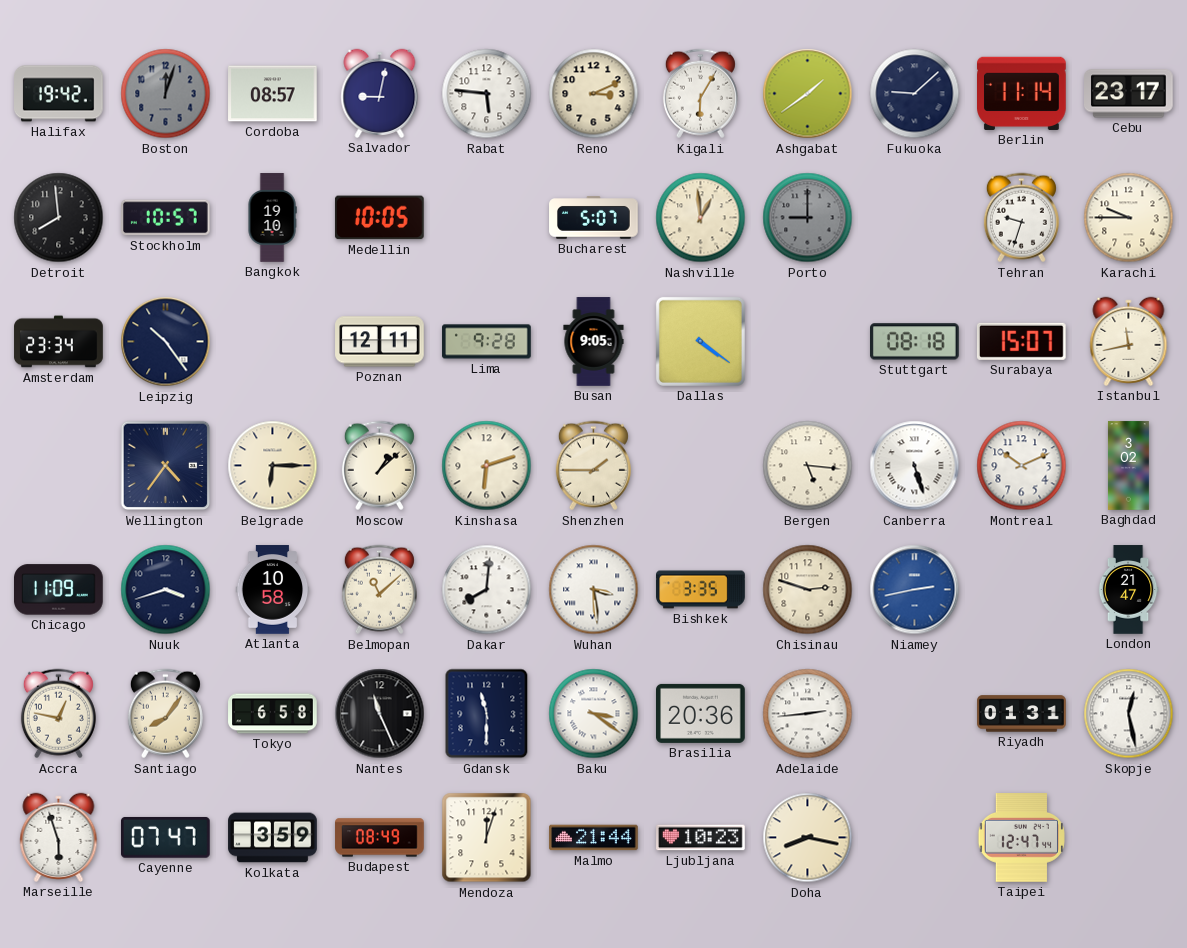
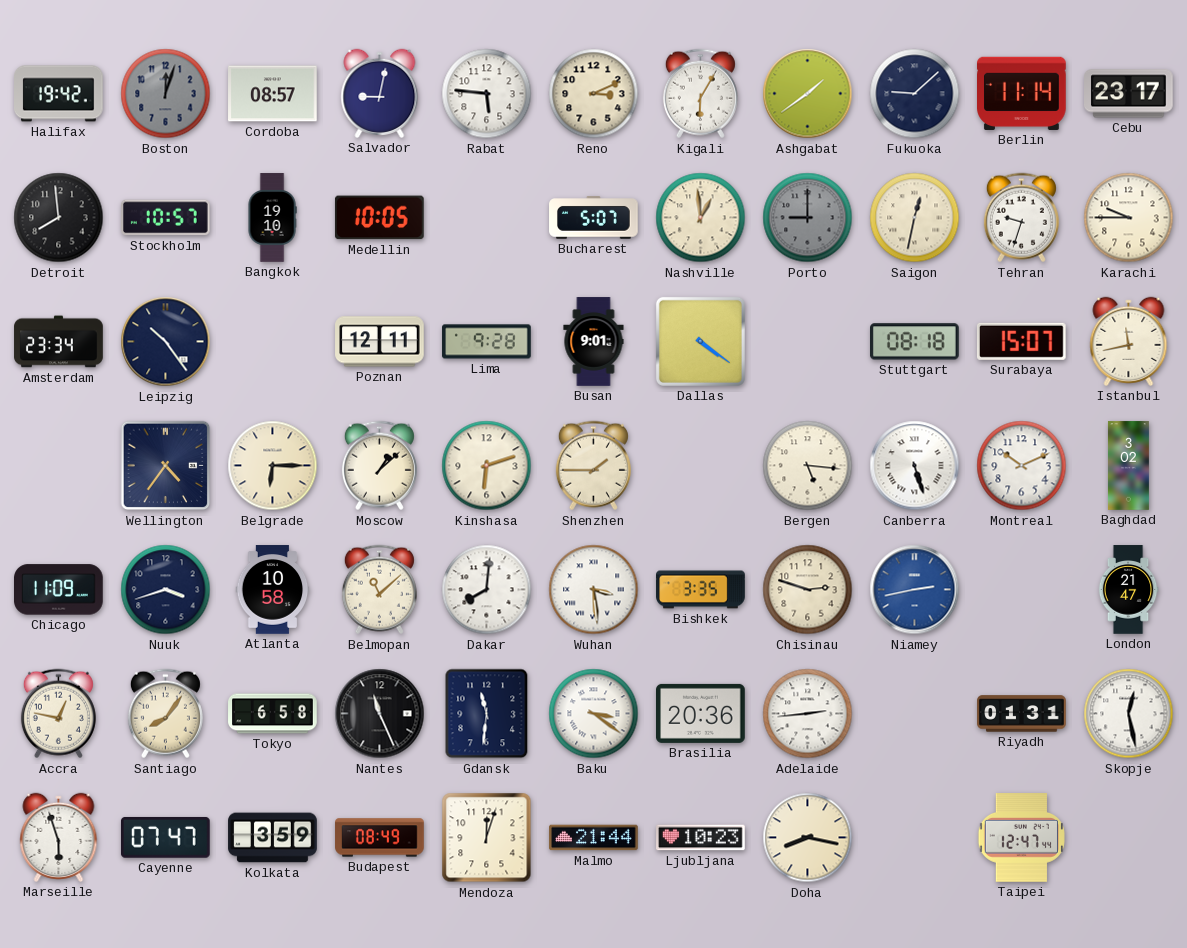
Saigon: none -> 12:32 (915, 218)
Busan: 9:05 -> 9:01 (594, 342)
Gdansk: 11:30 -> 11:31 (487, 714)
